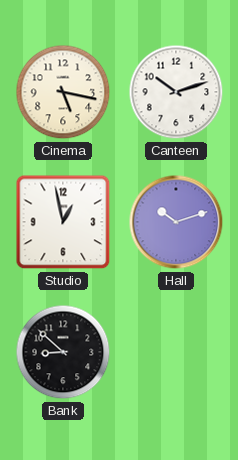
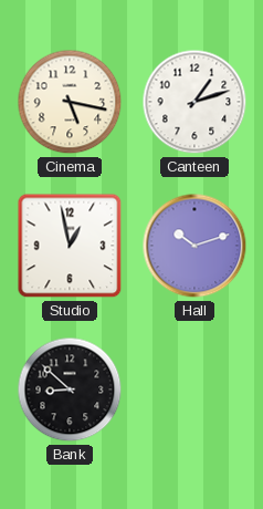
Canteen: 10:12 -> 1:12 (194, 102)
